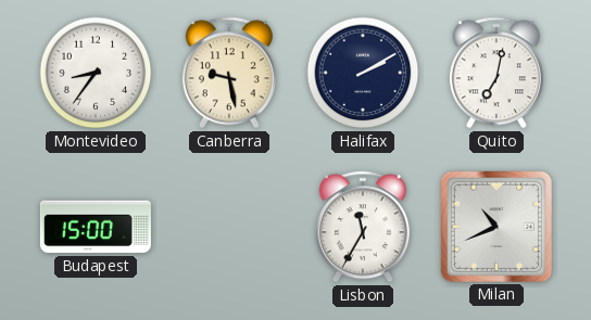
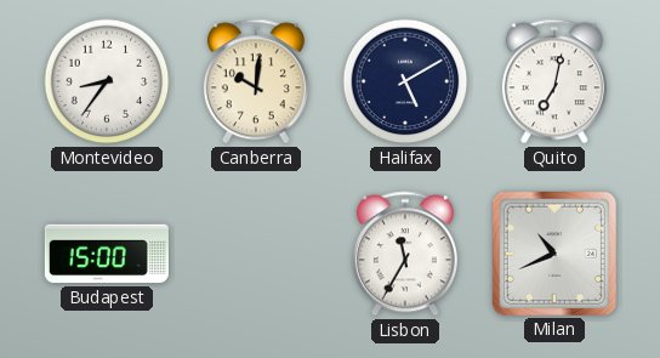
Canberra: 9:28 -> 10:01 (256, 81)
Halifax: 2:10 -> 5:10 (405, 81)
